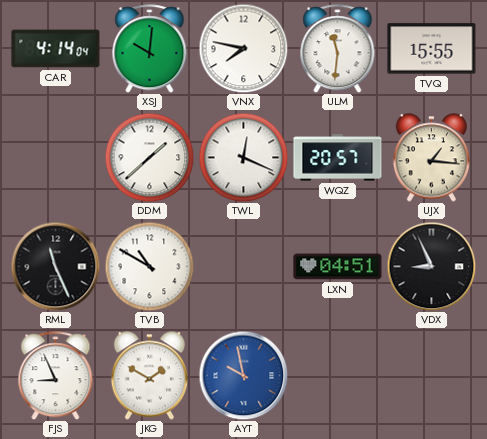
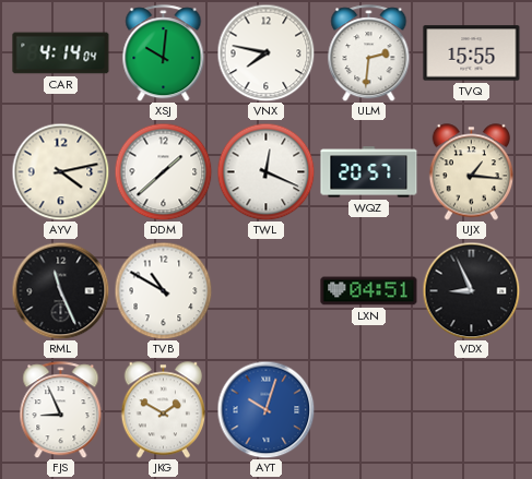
ULM: 11:31 -> 2:31 (369, 53)
AYV: none -> 4:13 (60, 171)
AYT: 9:58 -> 10:03 (265, 409)
